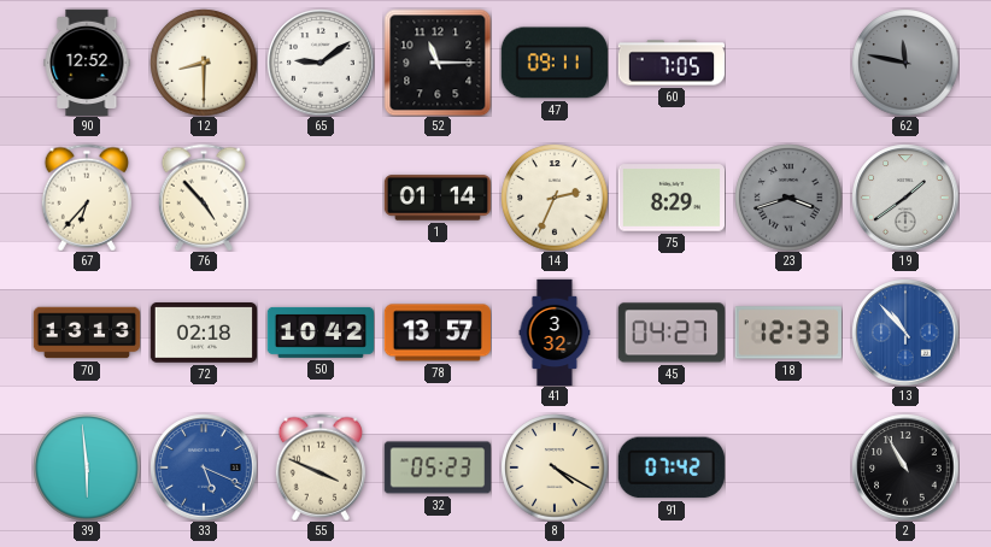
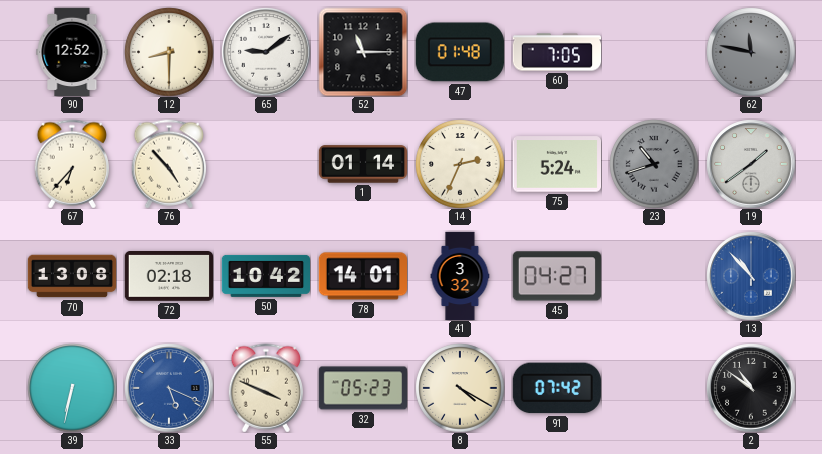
47: 09:11 -> 01:48 (460, 52)
75: 8:29 -> 5:24 (556, 164)
23: 3:42 -> 10:42 (654, 164)
70: 13:13 -> 13:08 (72, 276)
78: 13:57 -> 14:01 (362, 276)
18: 12:33 -> none (788, 333)
39: 5:59 -> 6:32 (72, 388)
2: 10:55 -> 10:51 (751, 388)
